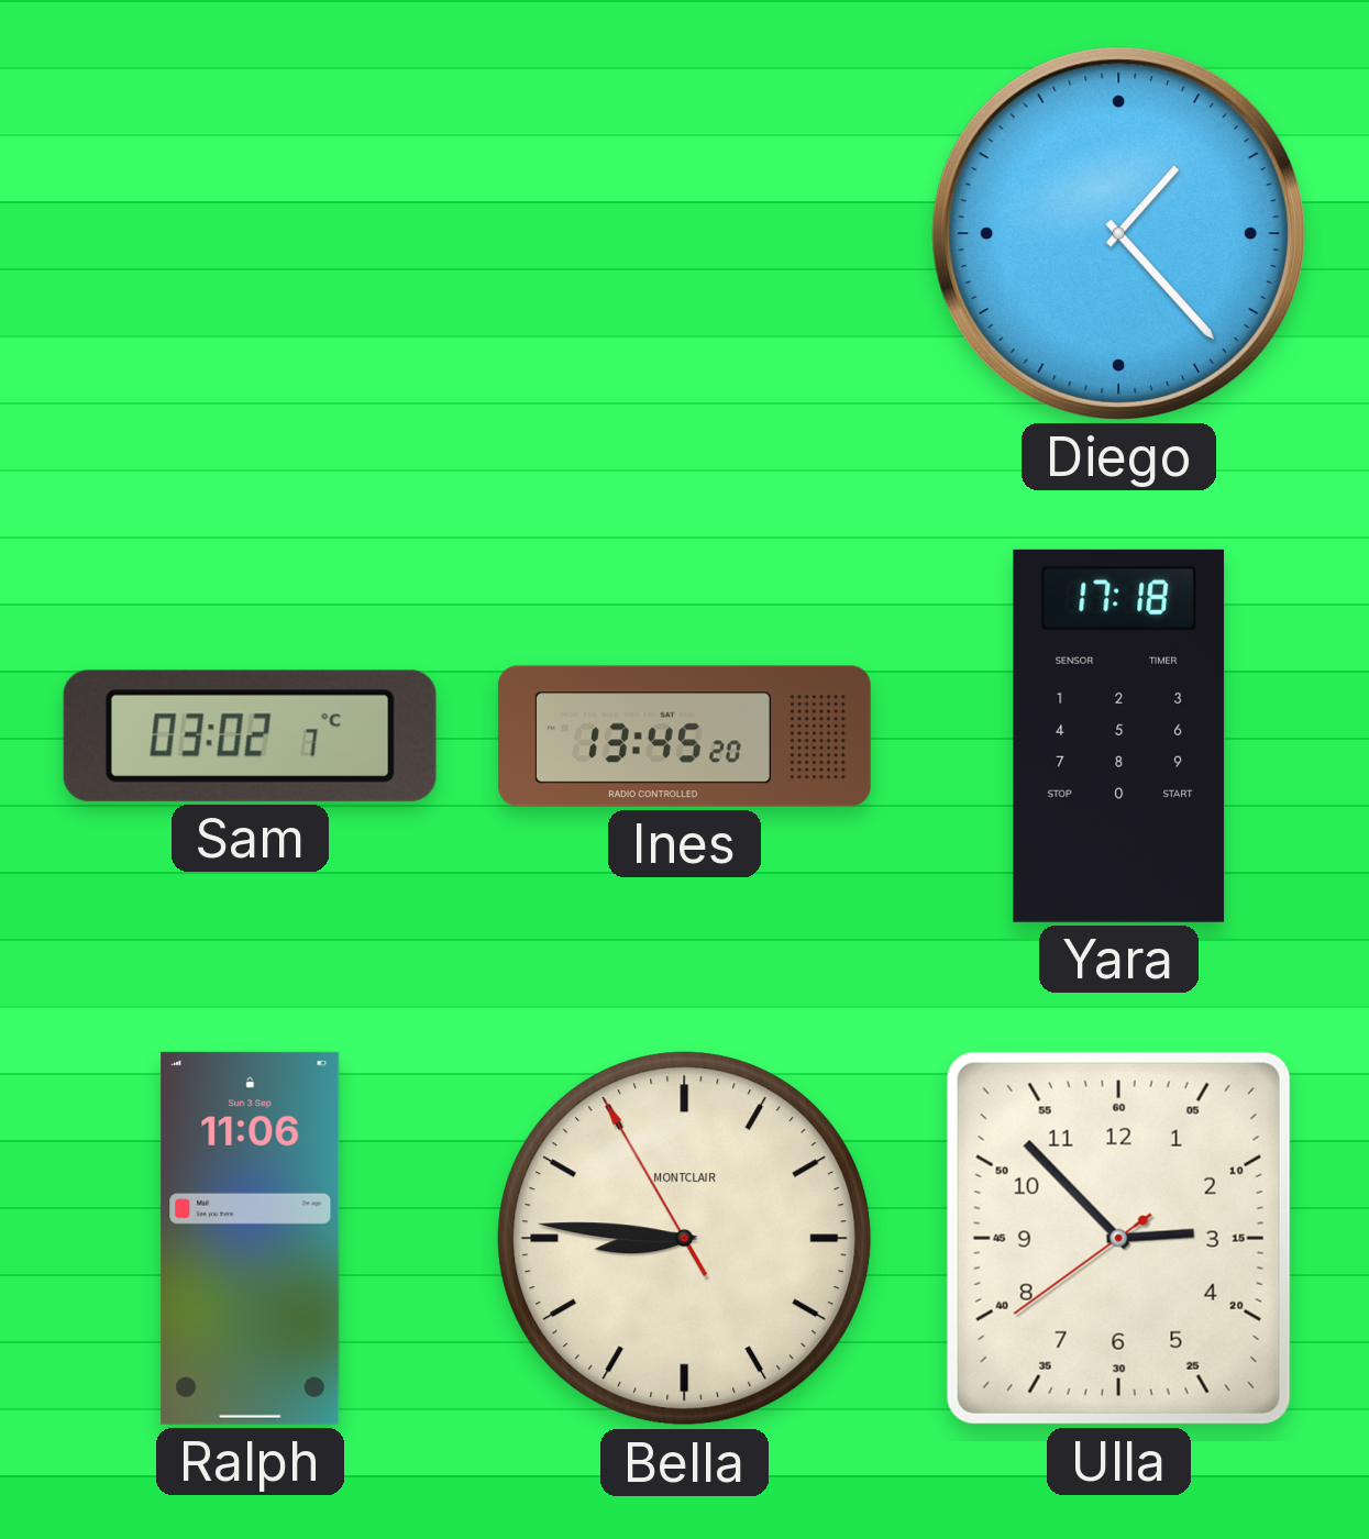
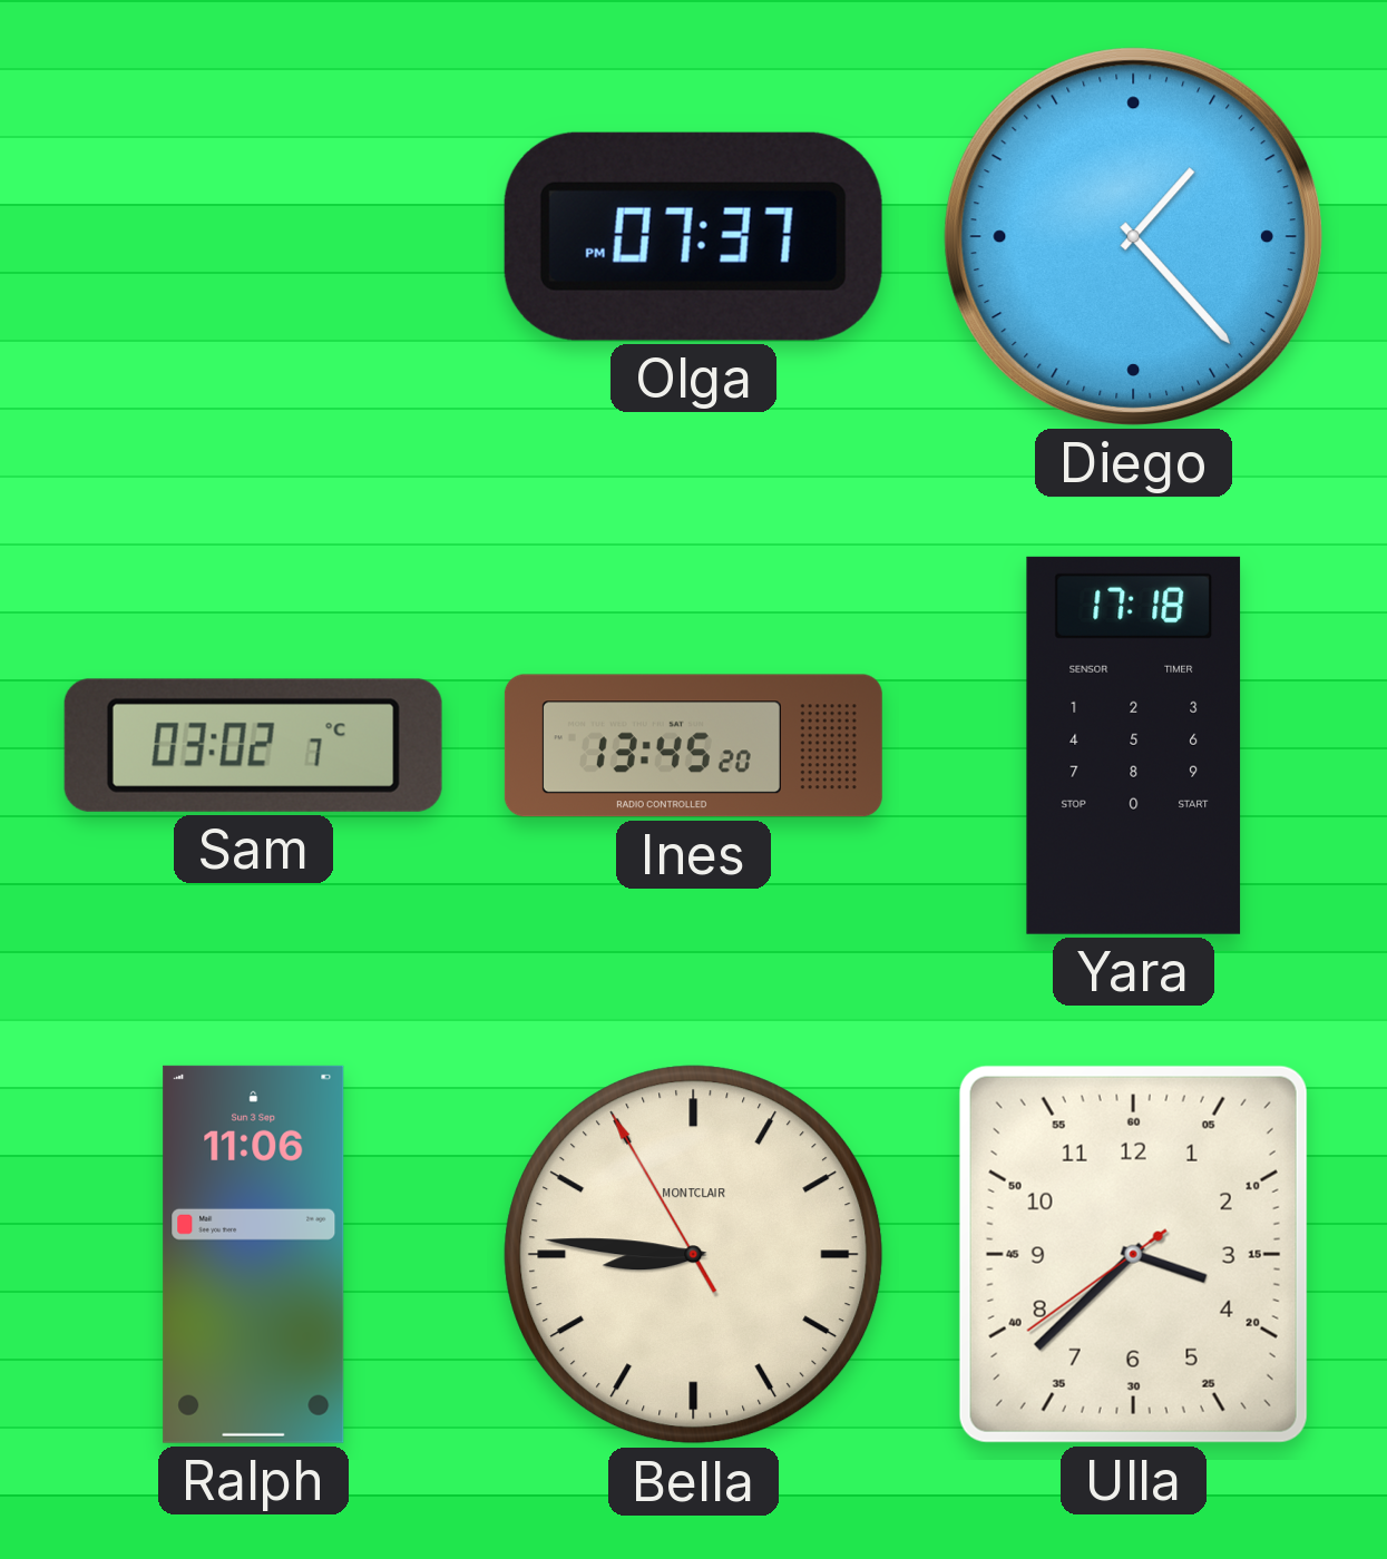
Olga: none -> 07:37 (693, 236)
Ulla: 2:52 -> 3:37 (1133, 1254)
